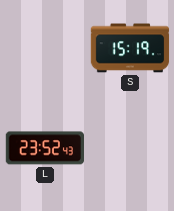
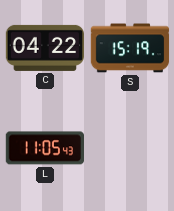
C: none -> 04:22 (44, 48)
L: 23:52 -> 11:05 (44, 148)
